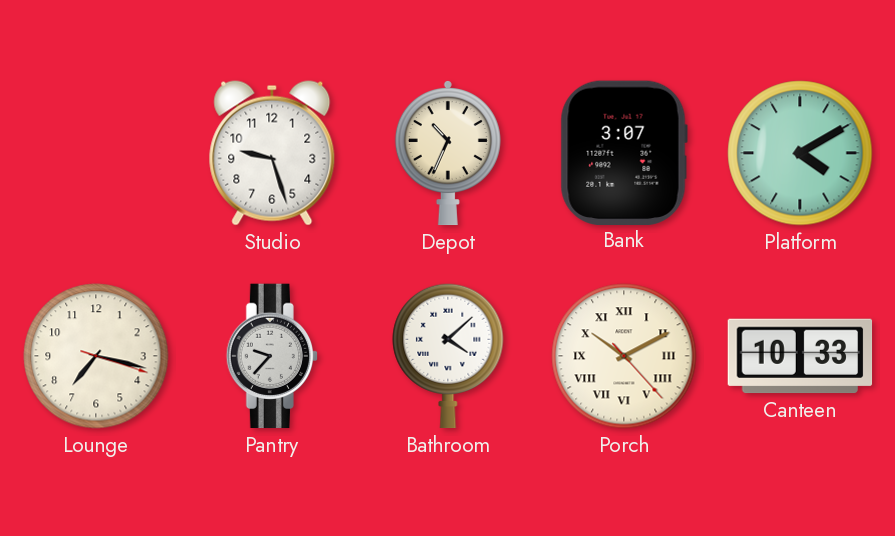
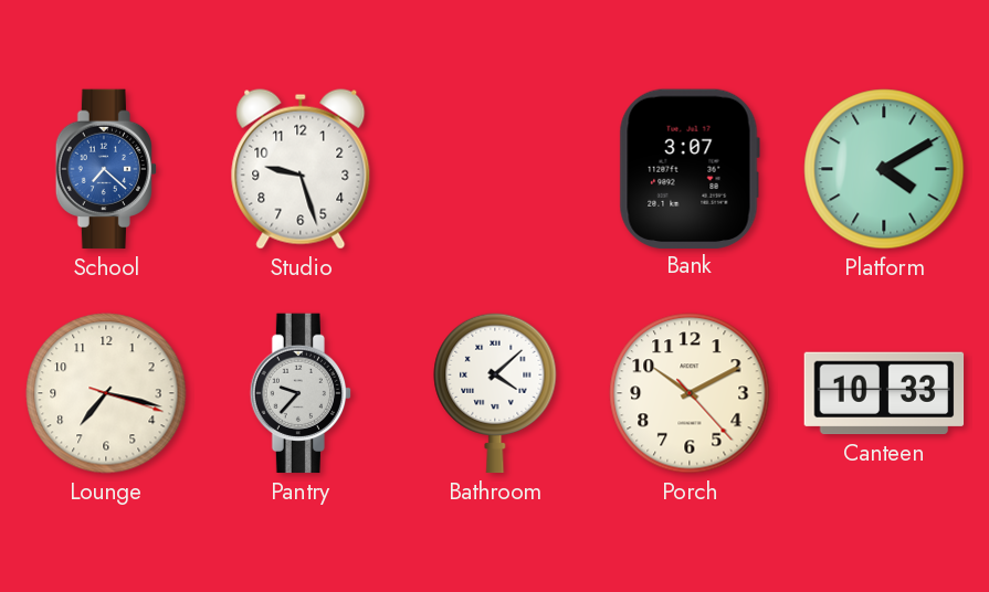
School: none -> 7:22 (105, 169)
Depot: 10:34 -> none (448, 153)
Porch numerals: Roman -> Arabic (690, 393)
